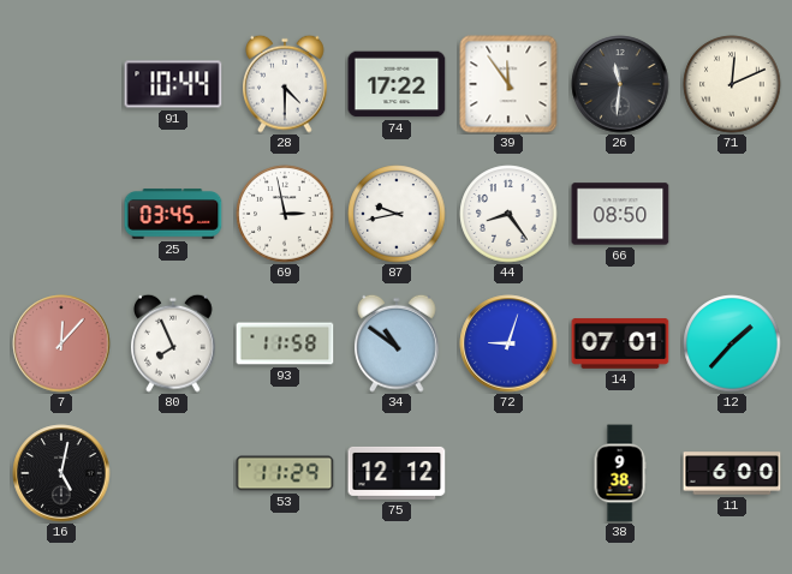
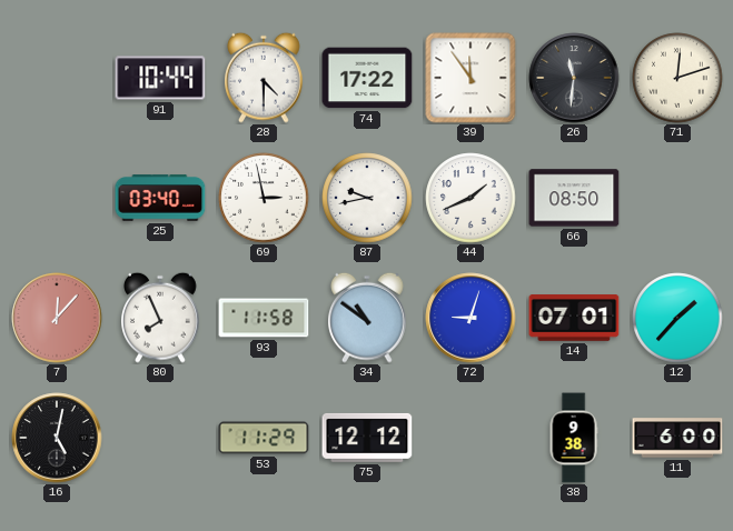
71: 12:11 -> 12:12 (677, 78)
25: 03:45 -> 03:40 (160, 198)
44: 8:24 -> 1:41 (470, 198)
